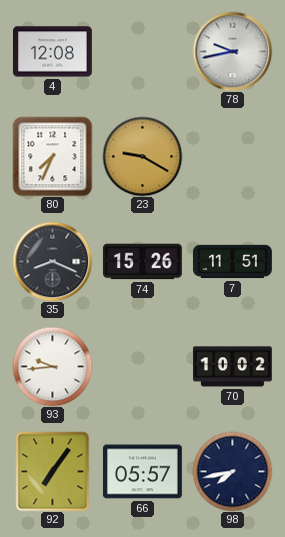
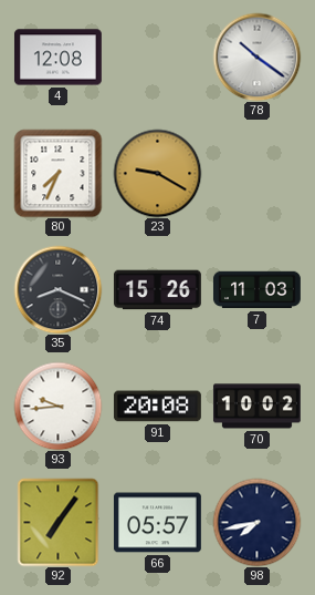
78: 9:43 -> 10:21 (256, 57)
7: 11:51 -> 11:03 (258, 290)
91: none -> 20:08 (157, 407)
